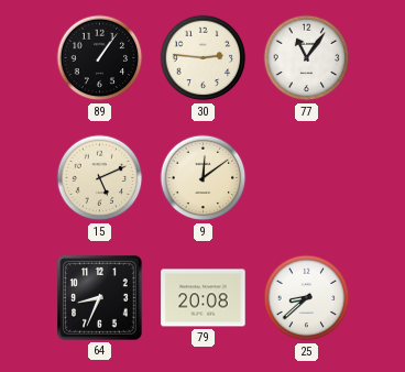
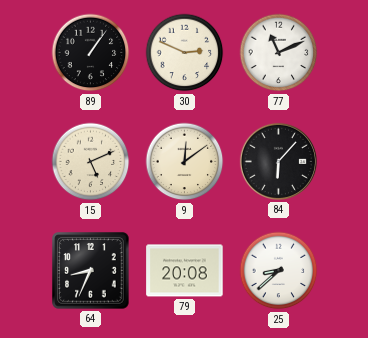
30: 2:46 -> 2:49 (185, 53)
77: 11:06 -> 11:11 (279, 53)
84: none -> 6:07 (278, 161)
